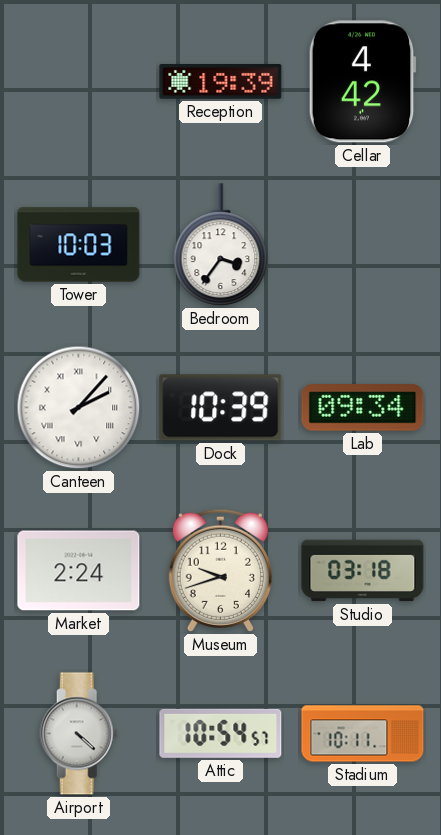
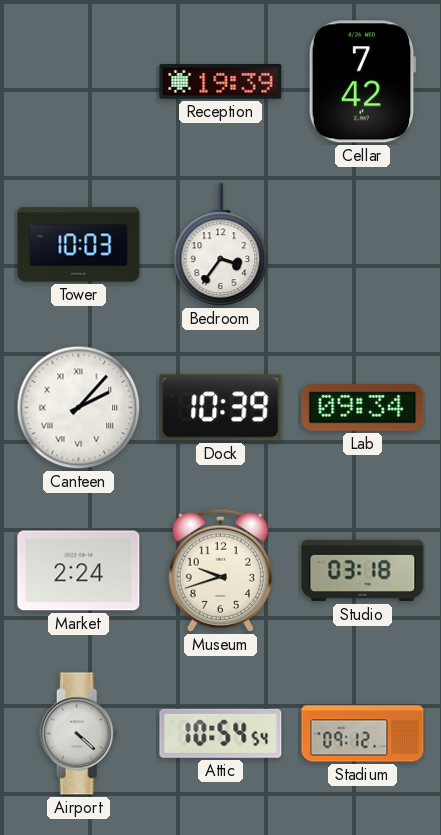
Cellar: 4:42 -> 7:42 (362, 82)
Attic: 10:54:57 -> 10:54:54 (221, 733)
Stadium: 10:11 -> 09:12 (363, 734)
